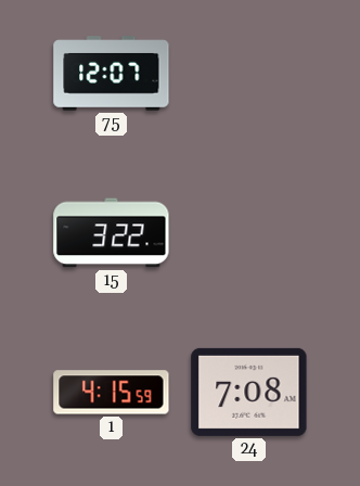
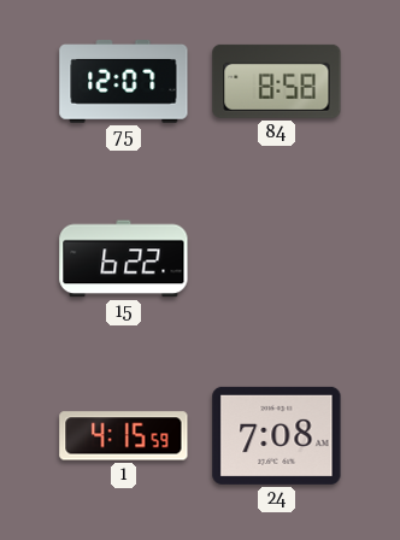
84: none -> 8:58 (277, 81)
15: 3:22 -> 6:22 (124, 259)
